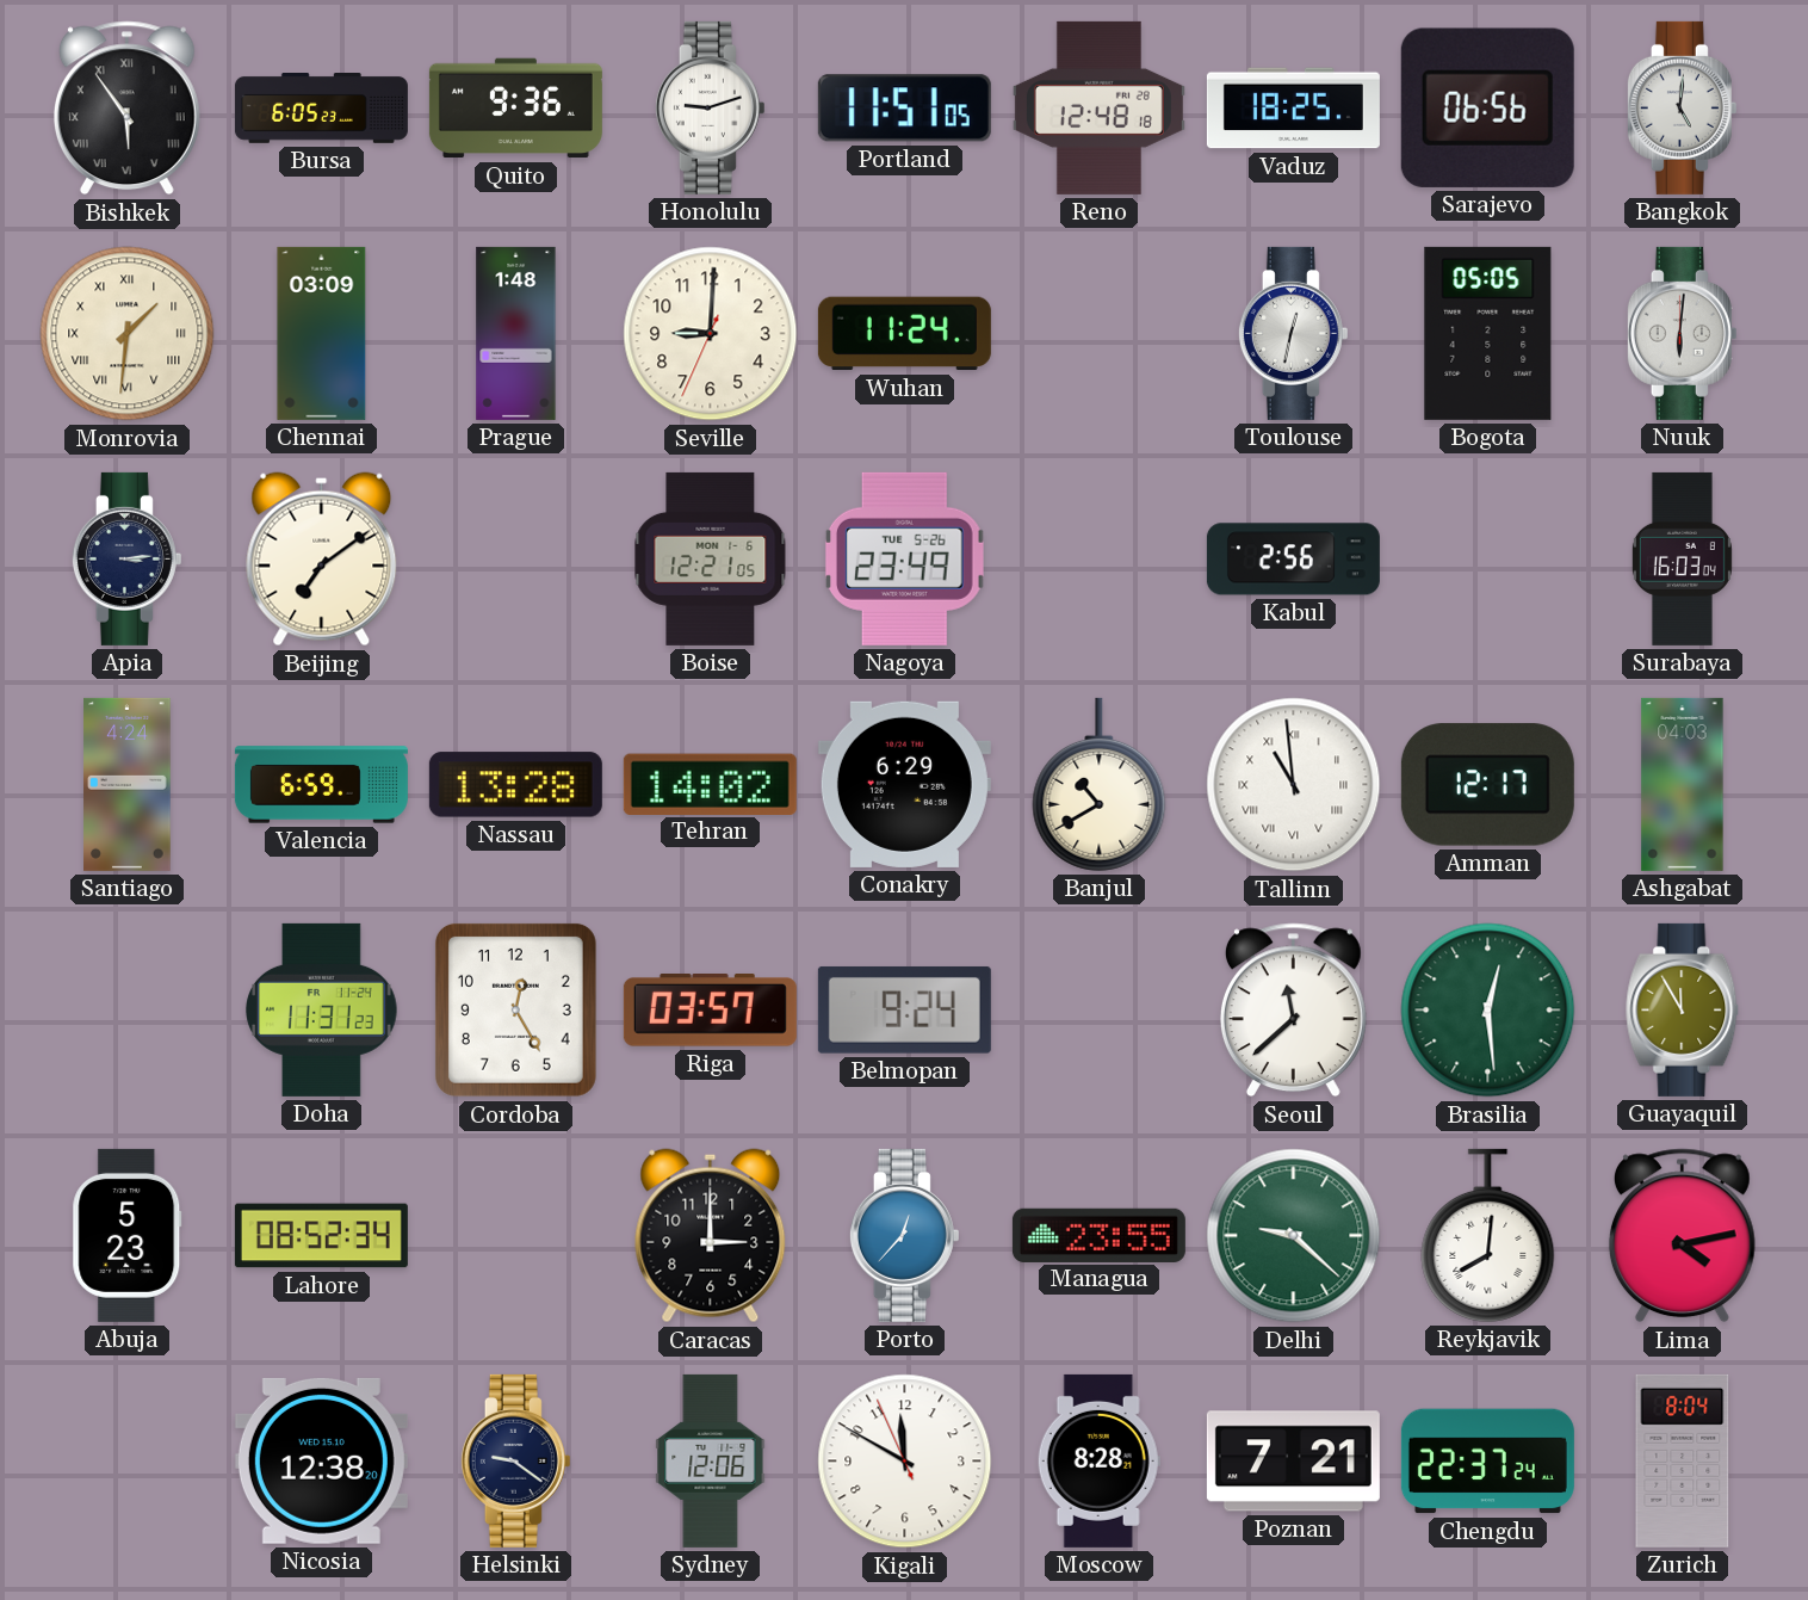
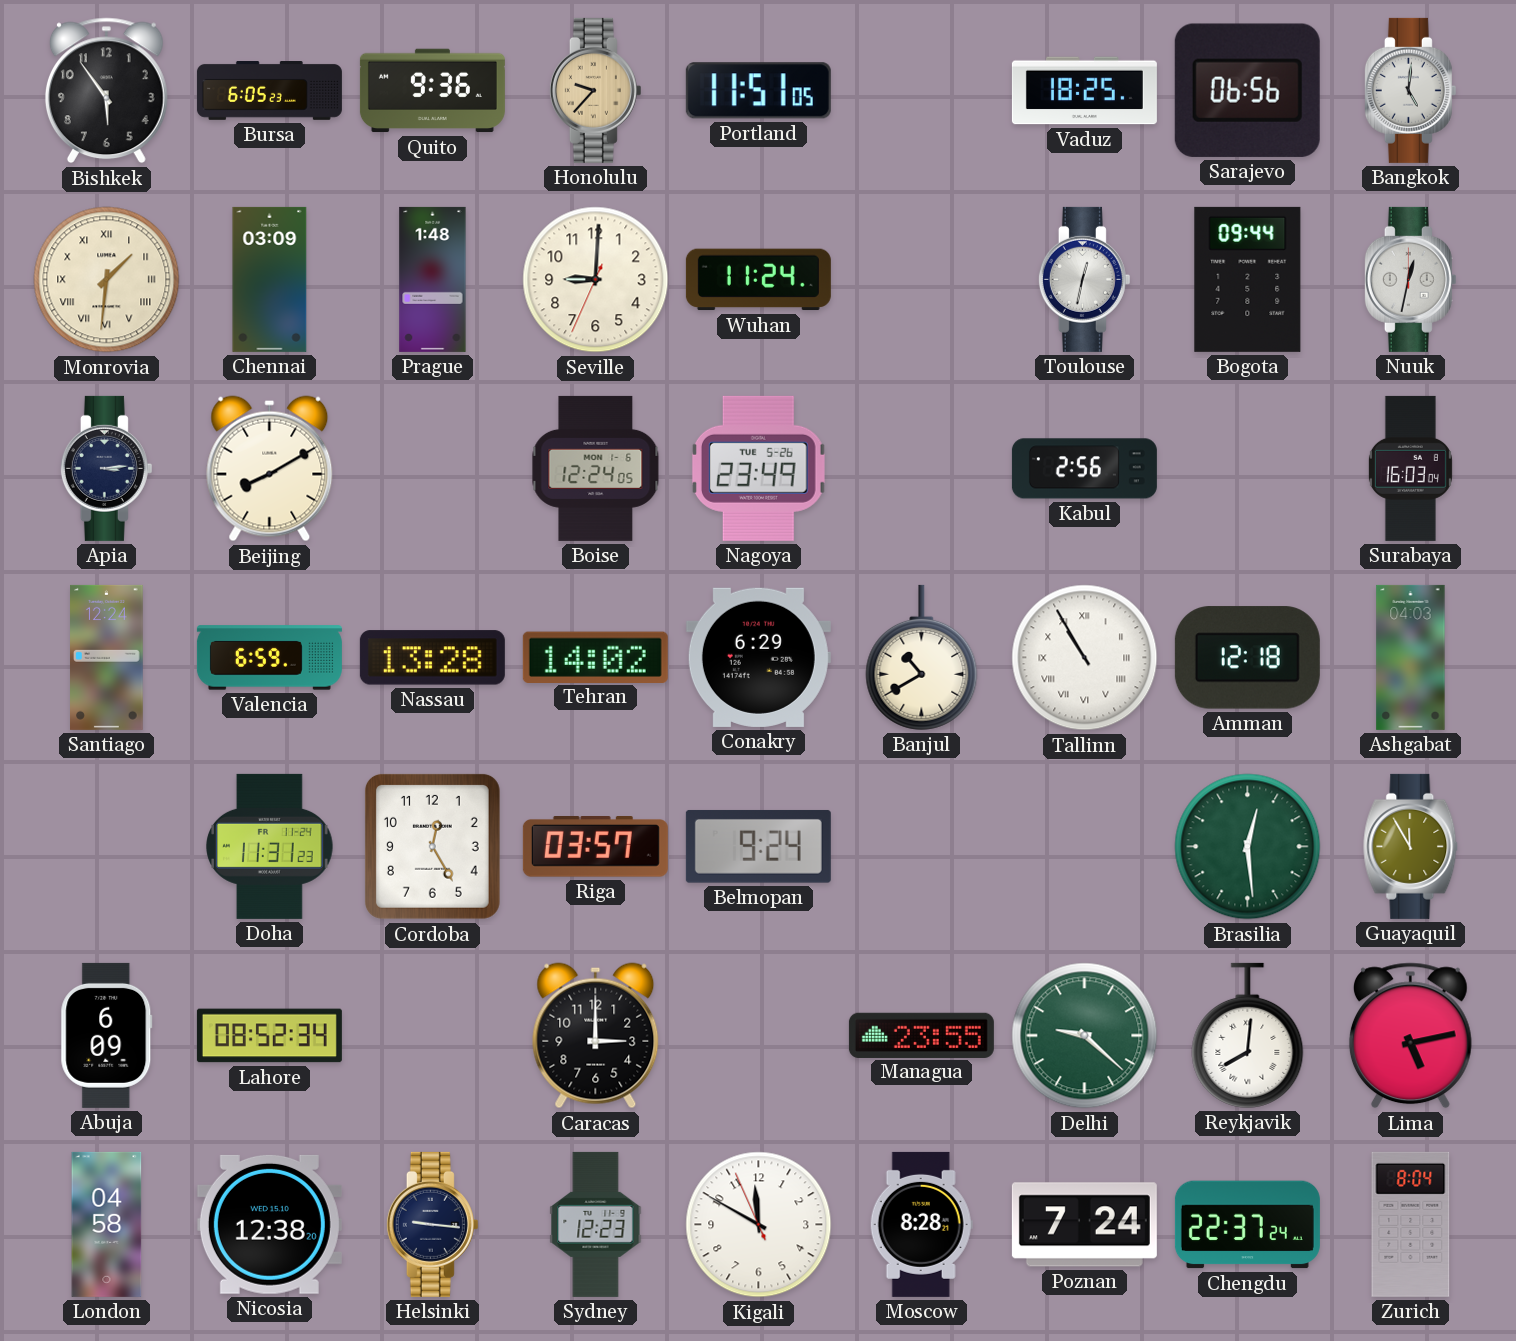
Bishkek numerals: Roman -> Arabic (106, 91)
Honolulu: 9:12 -> 9:37 (595, 90)
Honolulu dial: white -> champagne (595, 90)
Reno: 12:48 -> none (1098, 107)
Bogota: 05:05 -> 09:44 (1248, 279)
Nuuk: 6:01 -> 12:32 (1410, 279)
Beijing: 7:09 -> 8:10 (270, 469)
Boise: 12:21 -> 12:24 (596, 468)
Santiago: 4:24 -> 12:24 (107, 657)
Tallinn: 10:59 -> 10:55 (1085, 658)
Amman: 12:17 -> 12:18 (1247, 658)
Seoul: 11:38 -> none (1293, 1011)
Abuja: 5:23 -> 6:09 (107, 1035)
Porto: 12:37 -> none (904, 1235)
Lima: 4:13 -> 5:13 (1410, 1036)
London: none -> 04:58 (107, 1224)
Helsinki: 9:21 -> 9:16 (432, 1224)
Sydney: 12:06 -> 12:23 (596, 1224)
Poznan: 7:21 -> 7:24 (1084, 1225)
